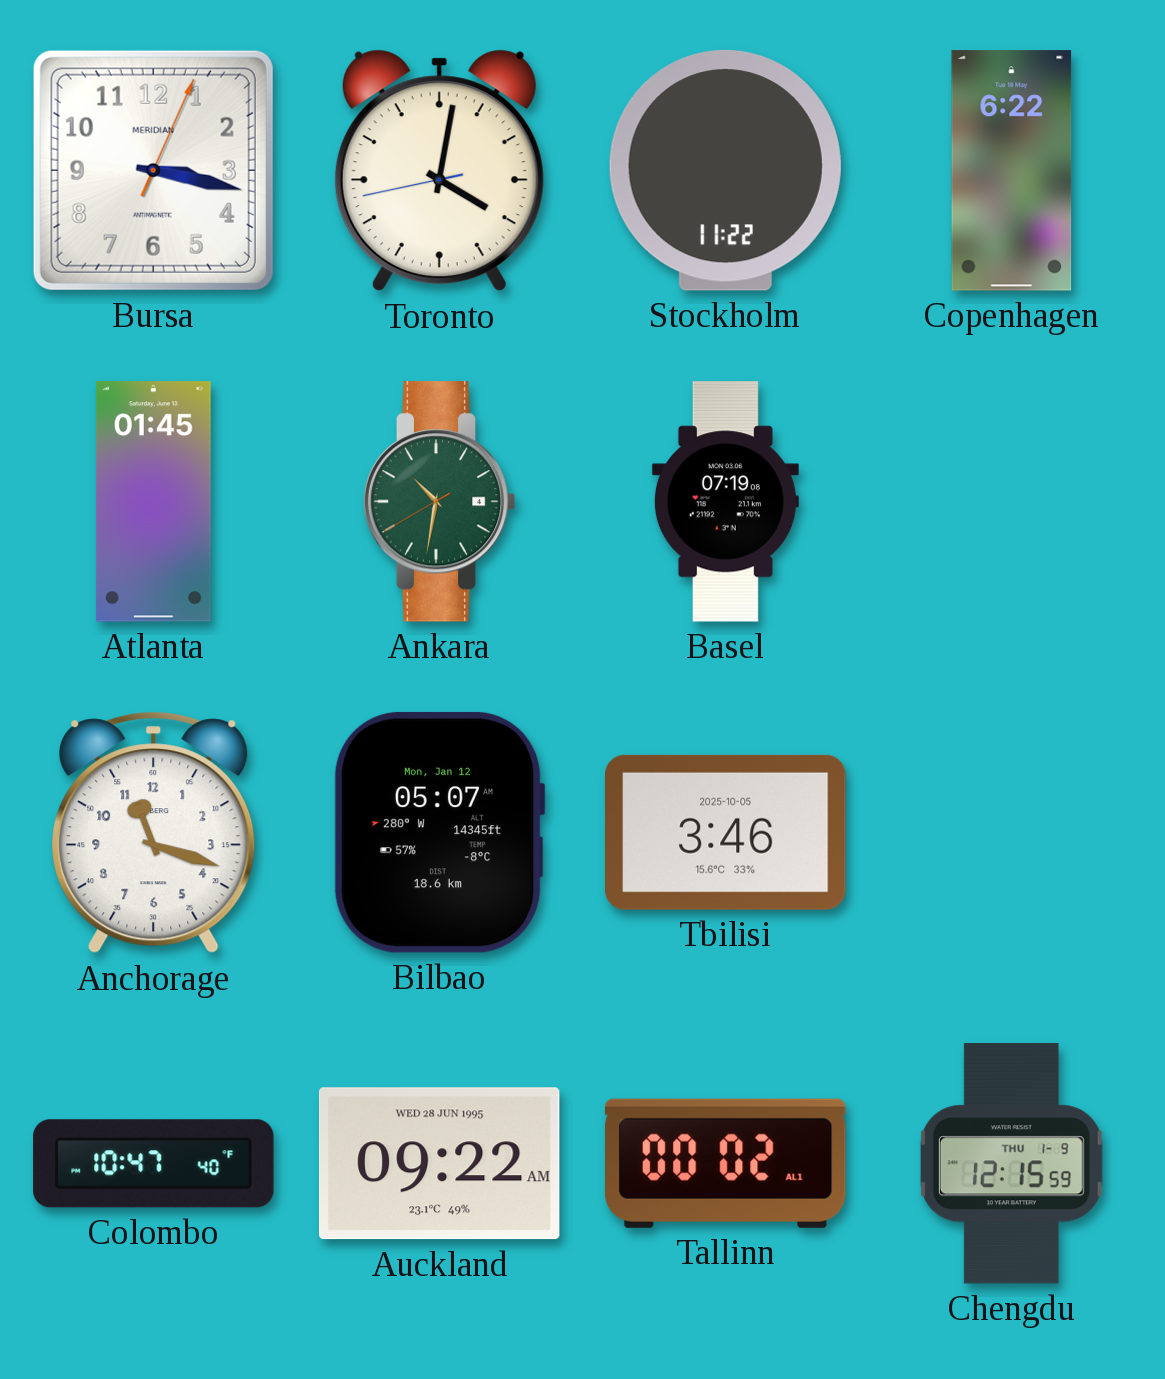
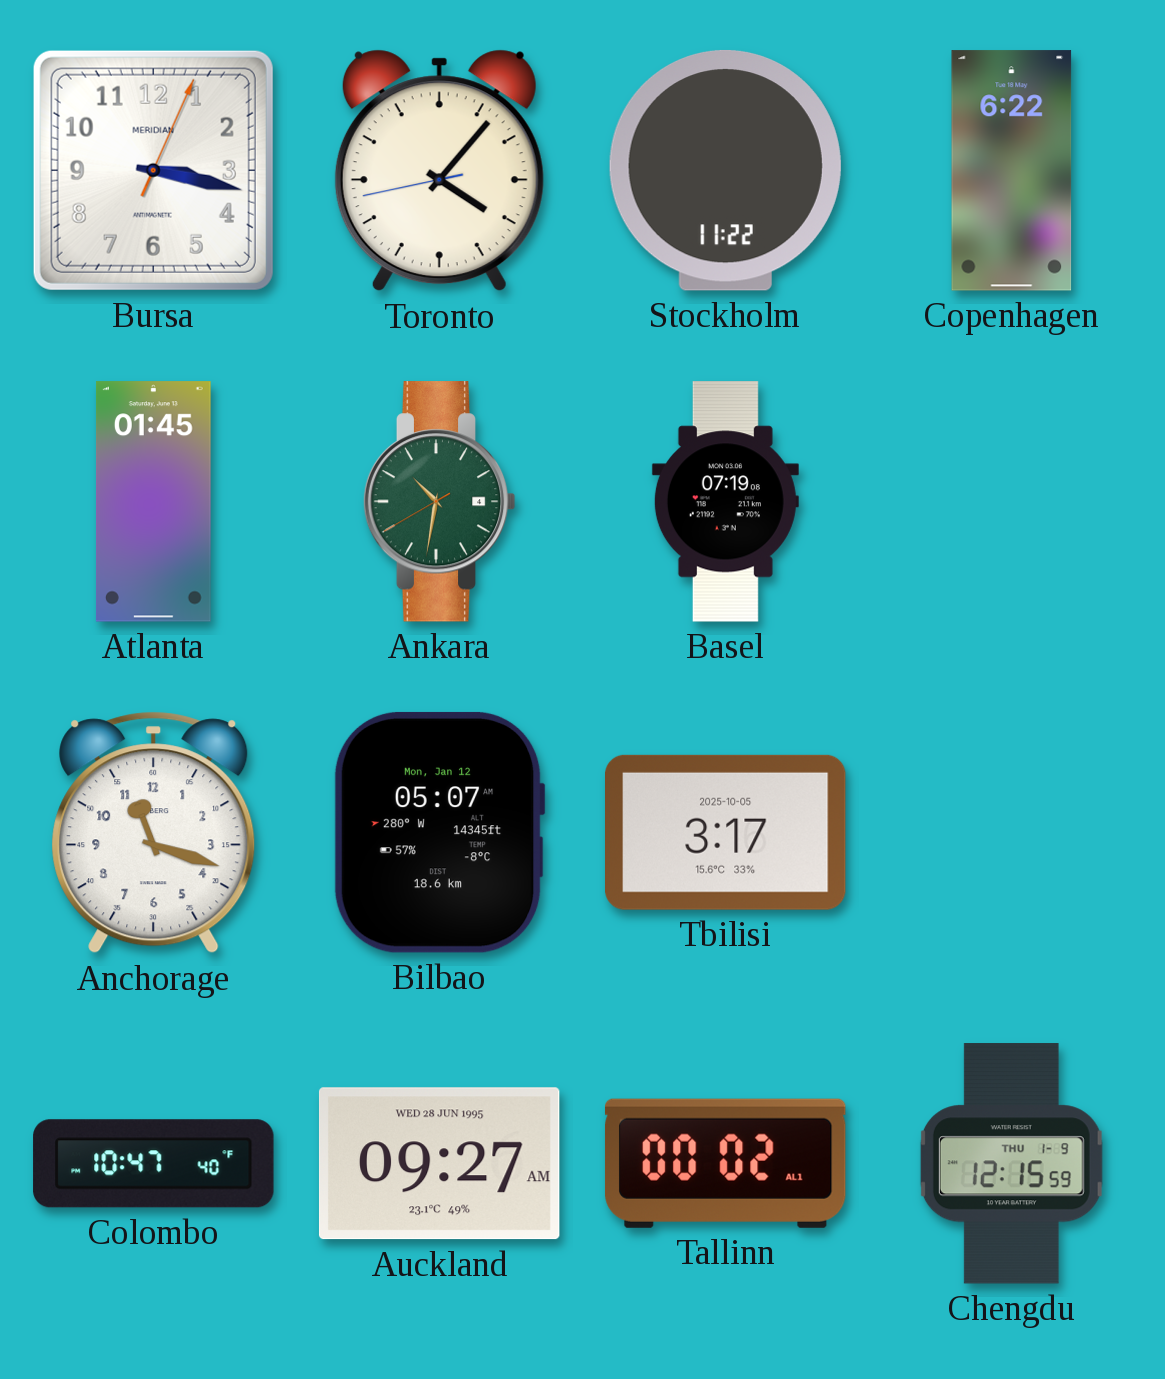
Toronto: 4:01 -> 4:06 (439, 171)
Tbilisi: 3:46 -> 3:17 (726, 832)
Auckland: 09:22 -> 09:27 (439, 1164)
